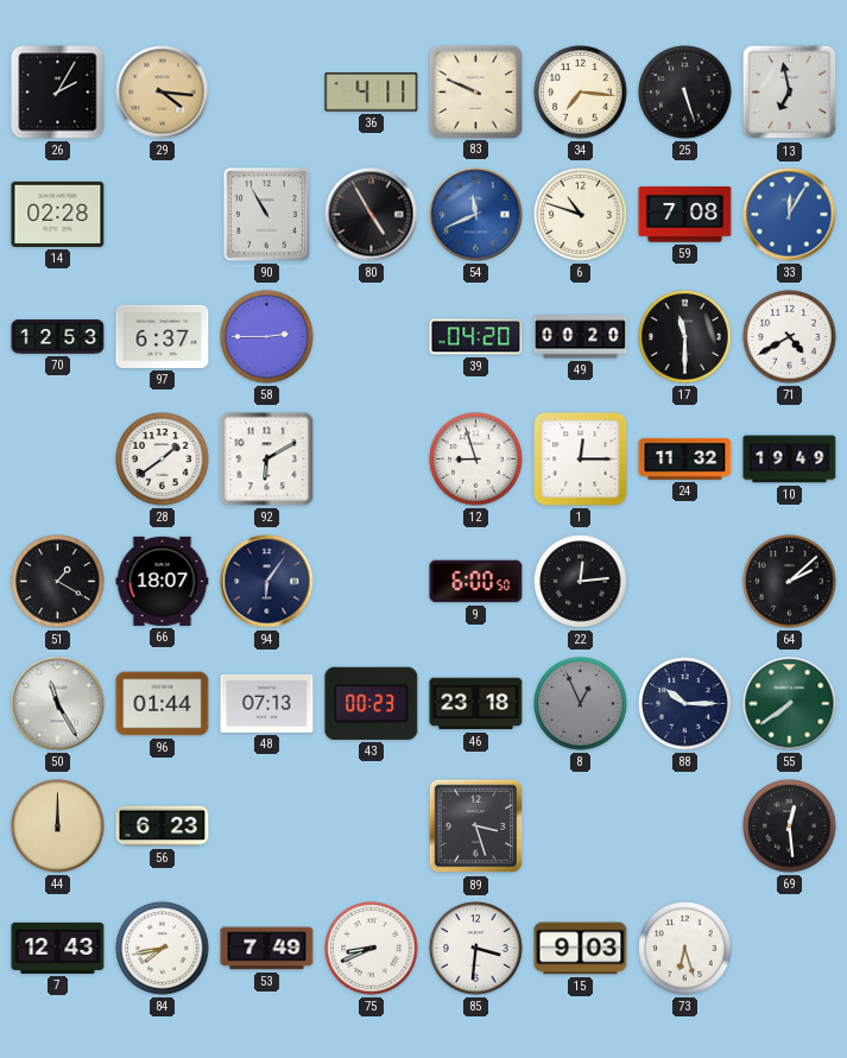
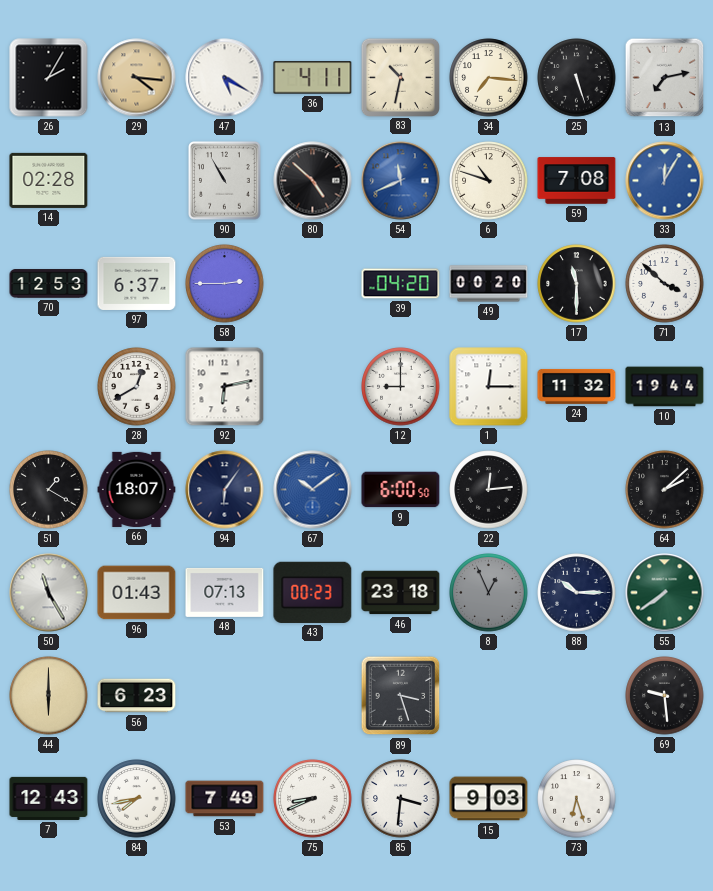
47: none -> 5:20 (225, 78)
83: 9:49 -> 10:32 (400, 77)
13: 6:58 -> 7:13 (665, 78)
80: 4:55 -> 4:52 (313, 181)
71: 4:40 -> 3:52 (665, 284)
28: 1:39 -> 12:40 (137, 387)
92: 6:10 -> 6:13 (225, 387)
12: 8:57 -> 9:00 (401, 387)
10: 19:49 -> 19:44 (665, 387)
67: none -> 10:09 (313, 490)
96: 01:44 -> 01:43 (137, 593)
44: 12:00 -> 6:00 (49, 696)
69: 12:29 -> 9:29 (665, 696)
